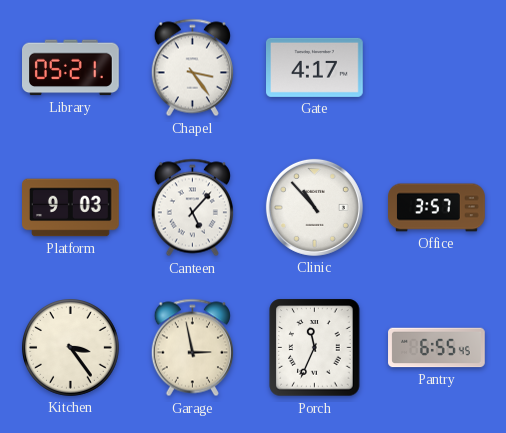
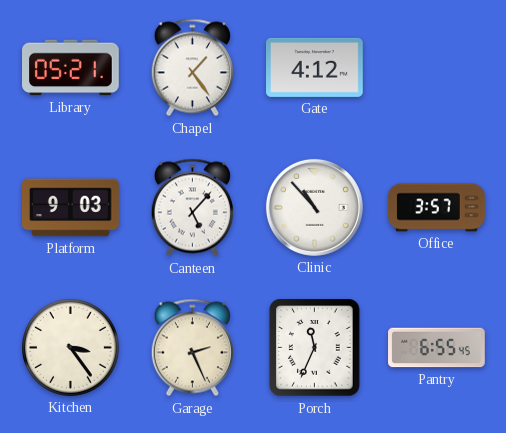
Chapel: 3:24 -> 1:24 (192, 68)
Gate: 4:17 -> 4:12 (315, 67)
Garage: 2:58 -> 2:26 (192, 348)
